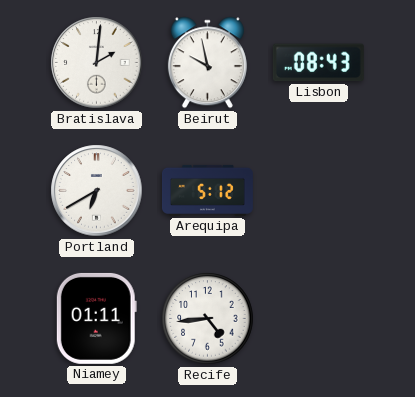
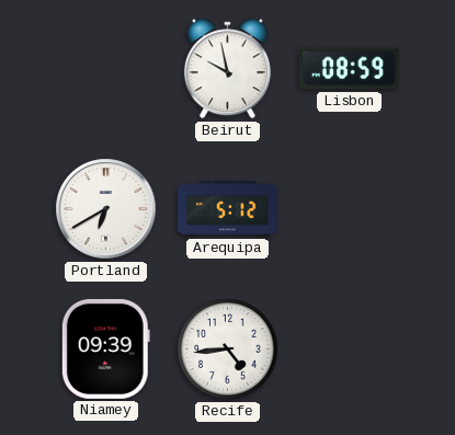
Bratislava: 2:01 -> none (97, 63)
Lisbon: 08:43 -> 08:59 (349, 69)
Niamey: 01:11 -> 09:39 (105, 348)
